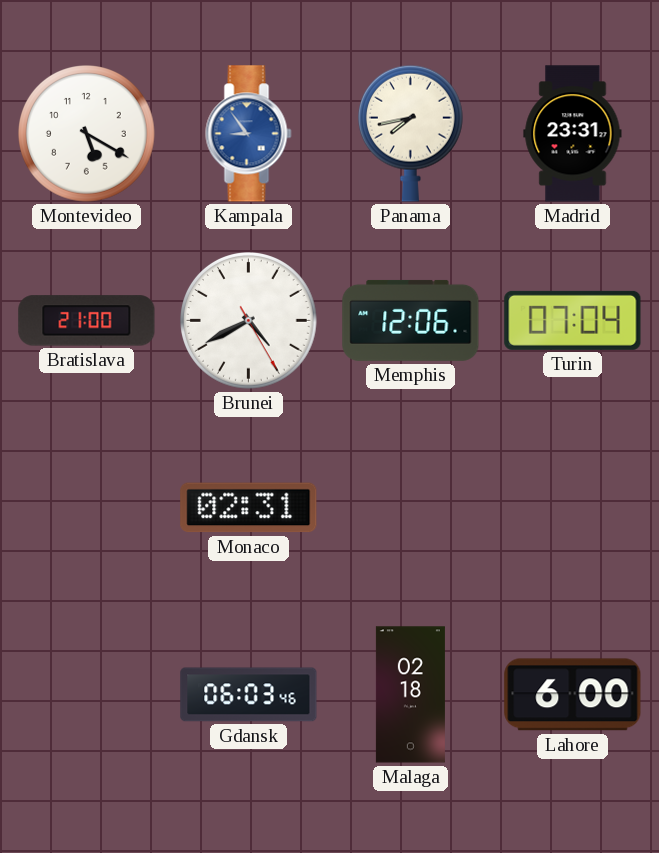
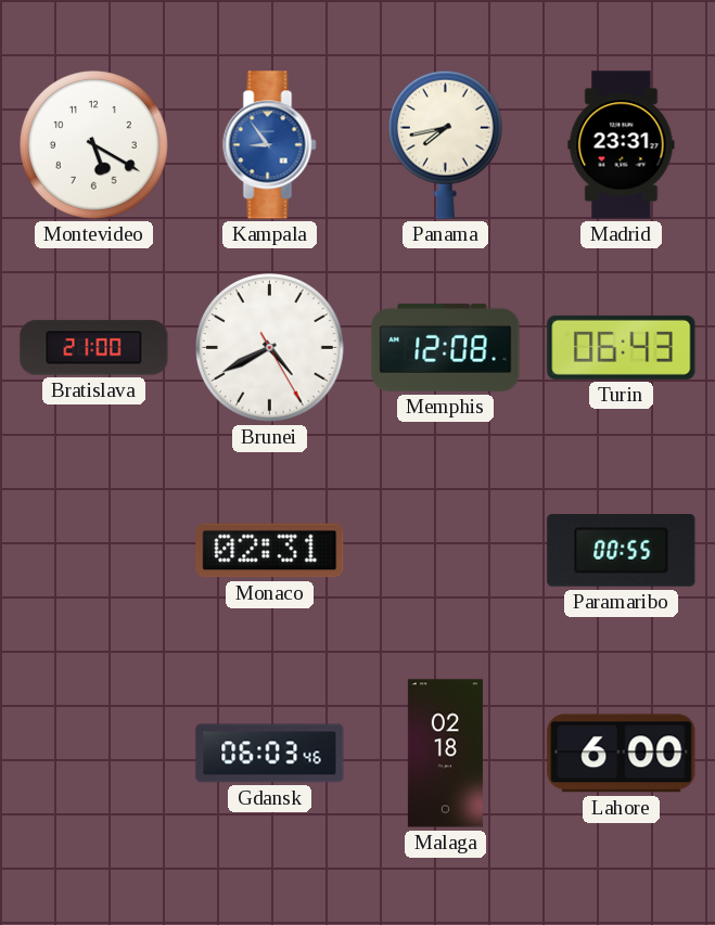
Memphis: 12:06 -> 12:08 (446, 347)
Turin: 07:04 -> 06:43 (622, 347)
Paramaribo: none -> 00:55 (622, 551)
